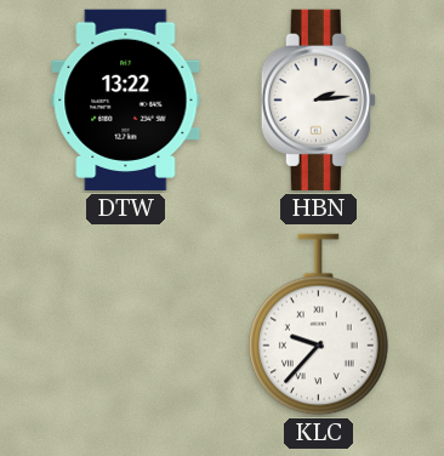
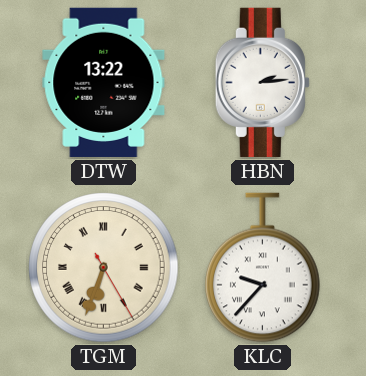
TGM: none -> 6:33 (104, 268)
